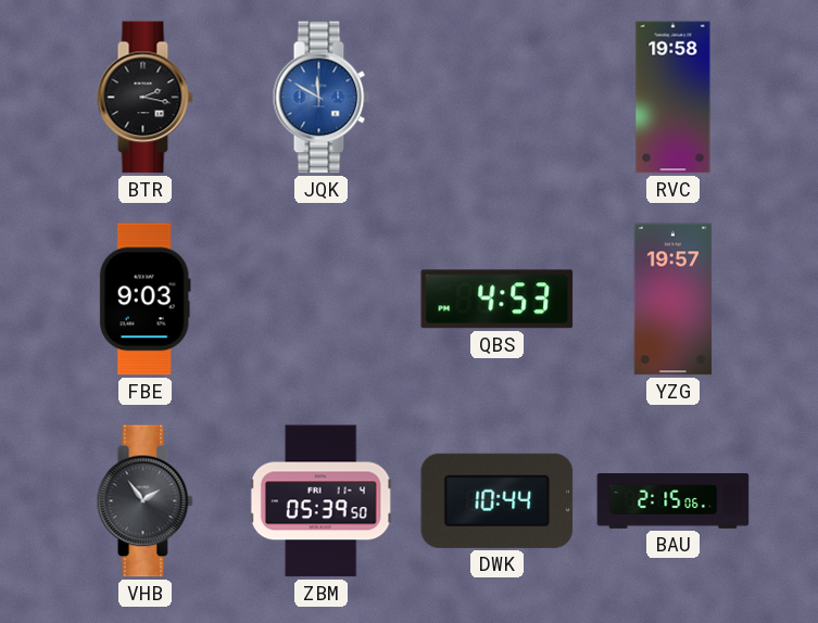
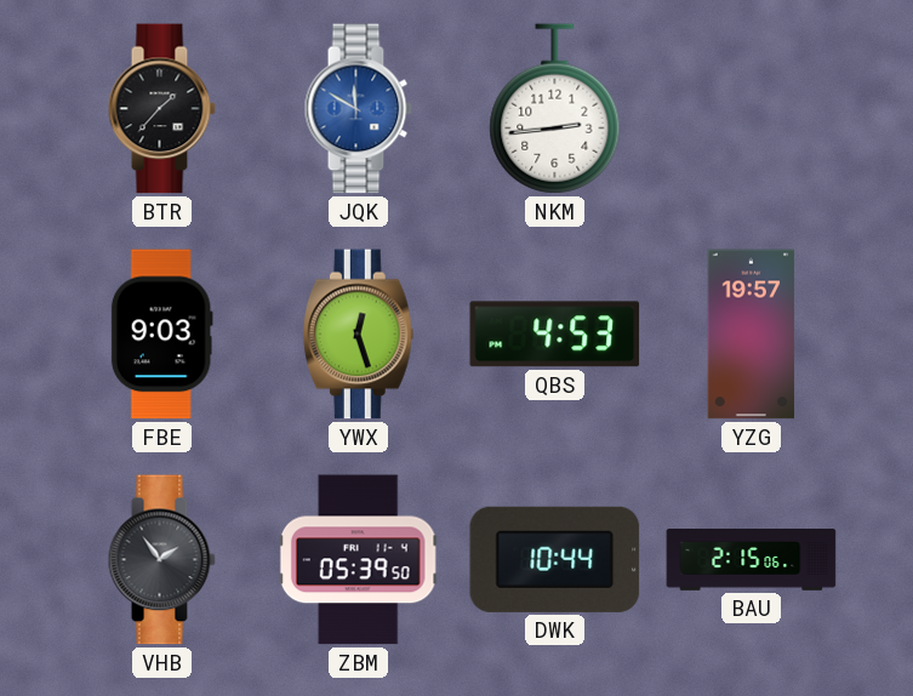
BTR: 2:17 -> 1:37 (161, 109)
NKM: none -> 2:44 (555, 109)
RVC: 19:58 -> none (674, 98)
YWX: none -> 12:27 (358, 335)
